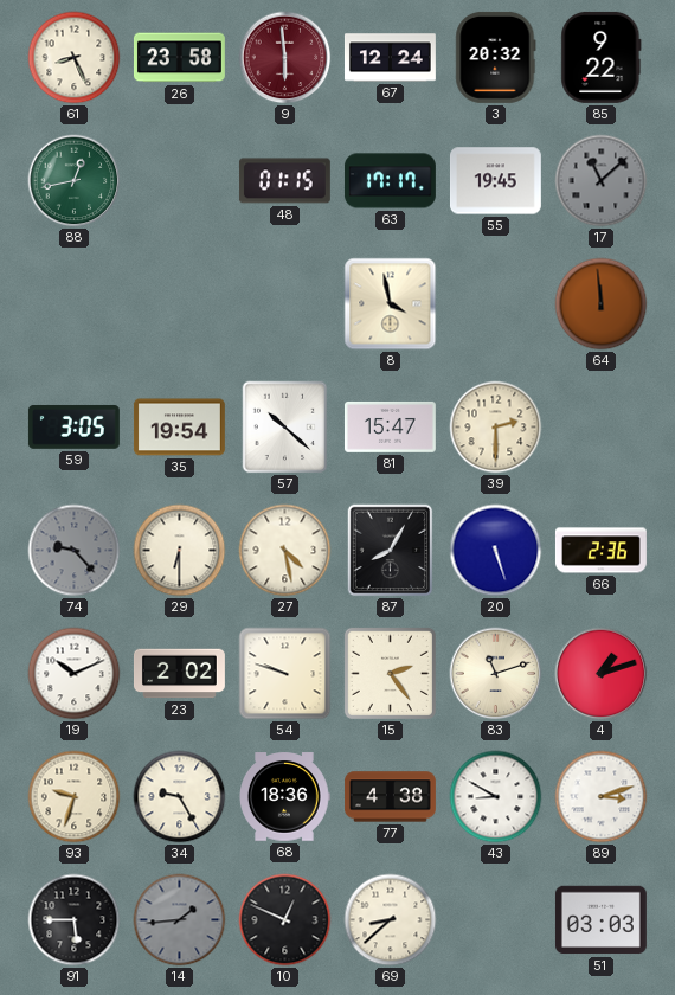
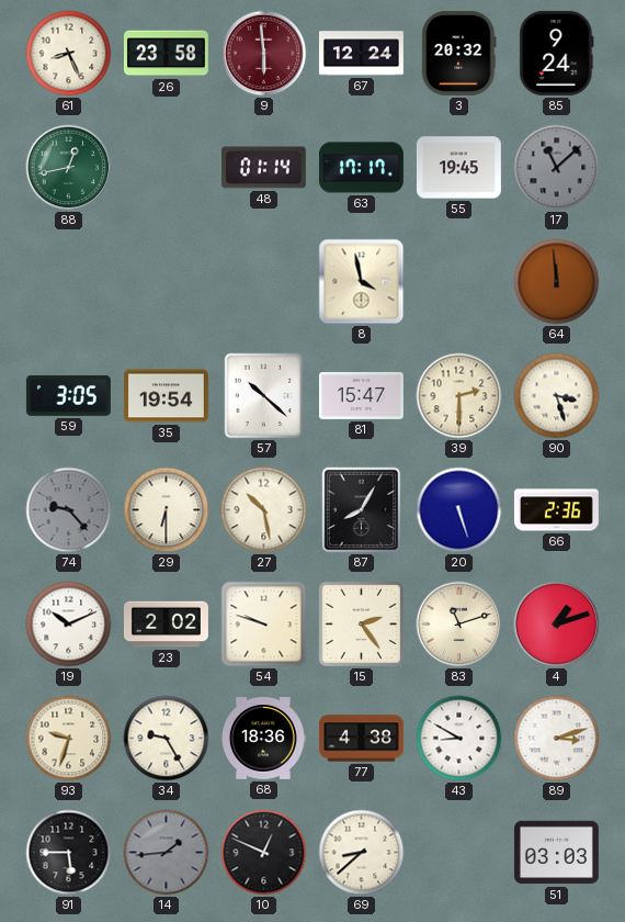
85: 9:22 -> 9:24 (557, 53)
48: 01:15 -> 01:14 (263, 168)
90: none -> 3:27 (557, 396)
27: 4:28 -> 10:28 (264, 510)
